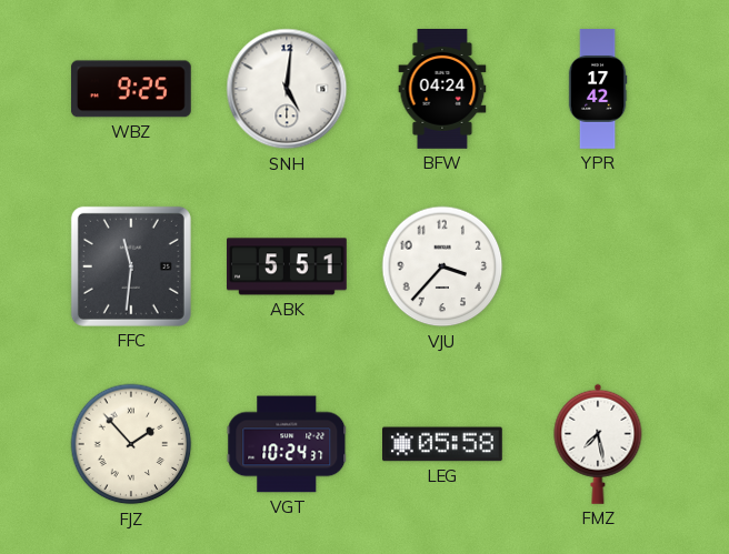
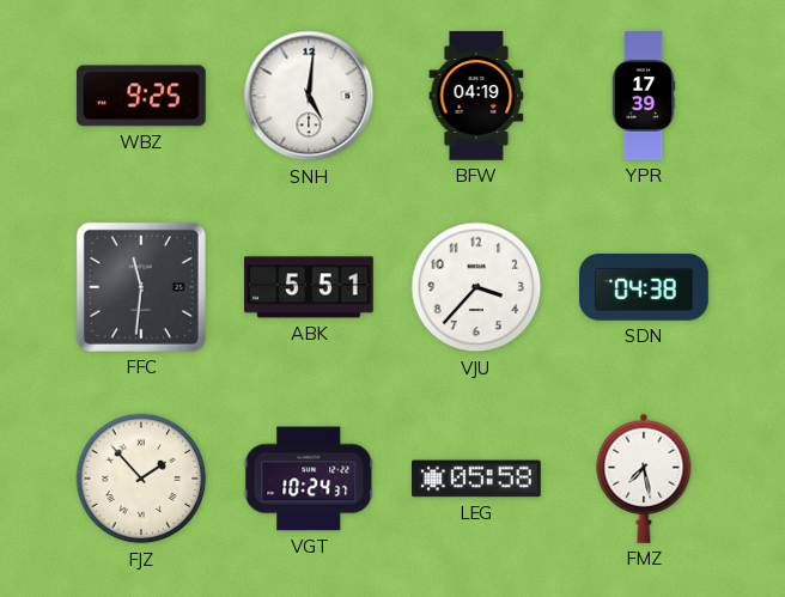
BFW: 04:24 -> 04:19 (476, 97)
YPR: 17:42 -> 17:39 (644, 96)
SDN: none -> 04:38 (645, 288)
